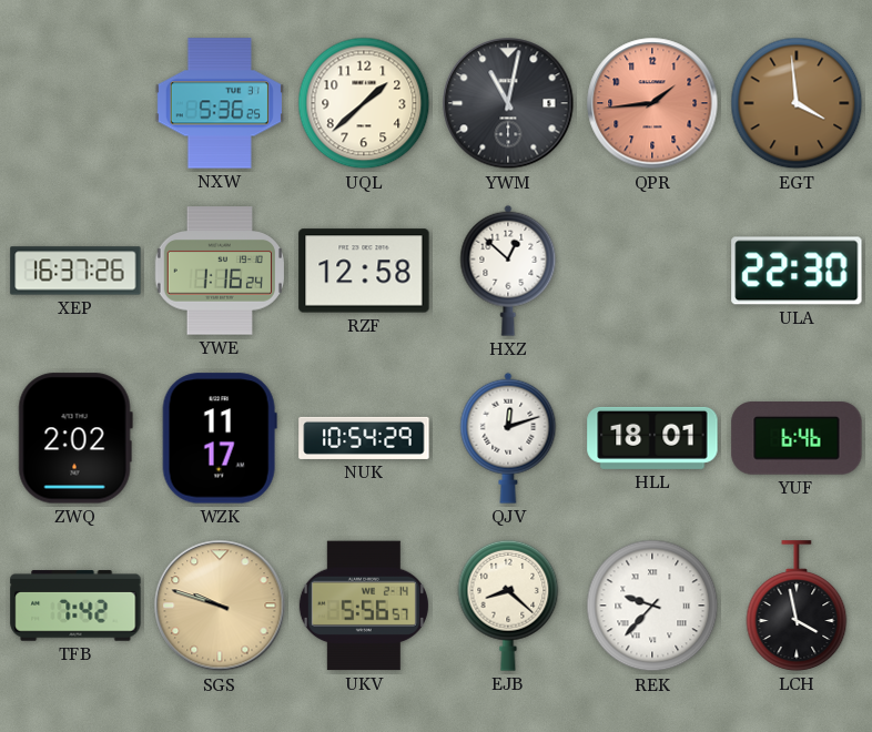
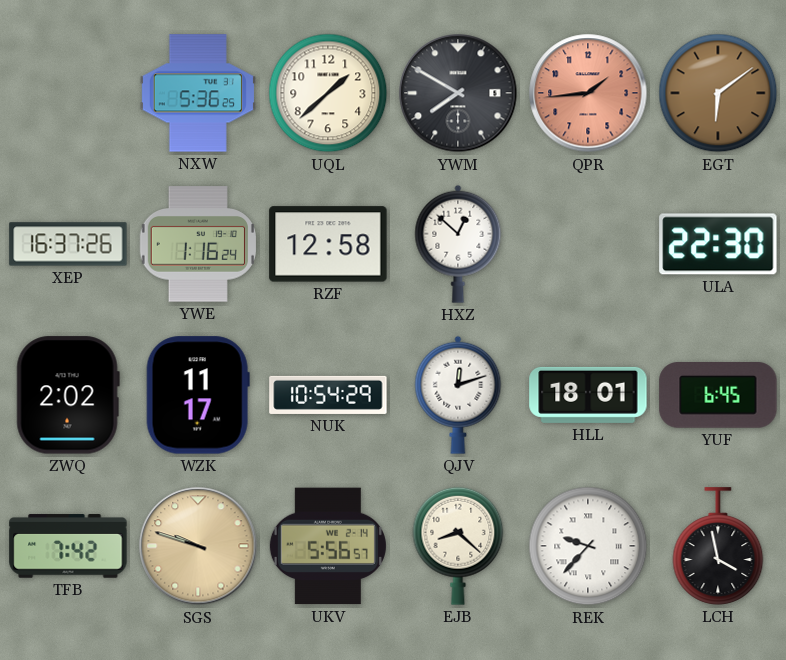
YWM: 11:02 -> 7:50 (458, 93)
EGT: 3:59 -> 6:09 (718, 93)
YUF: 6:46 -> 6:45 (718, 396)
